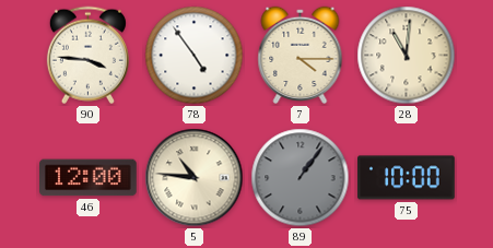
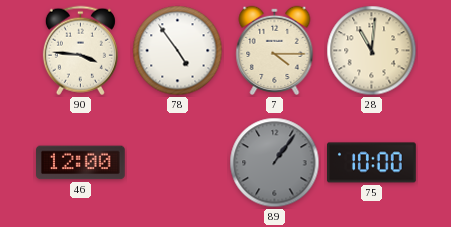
5: 10:46 -> none (195, 178)
